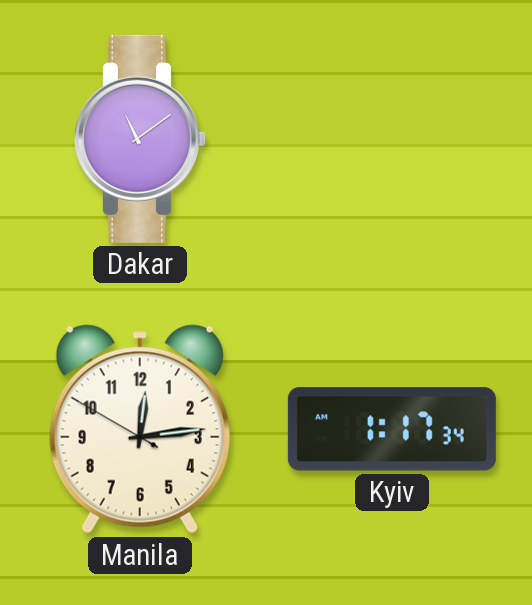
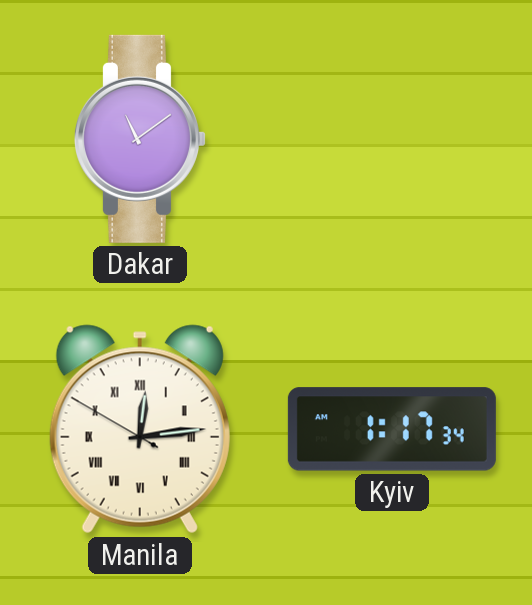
Manila numerals: Arabic -> Roman (140, 429)
